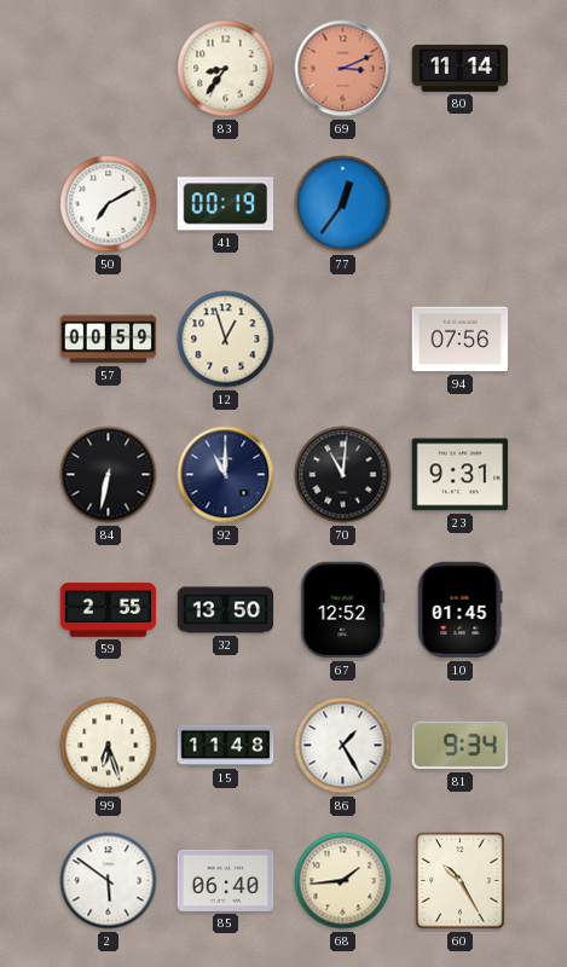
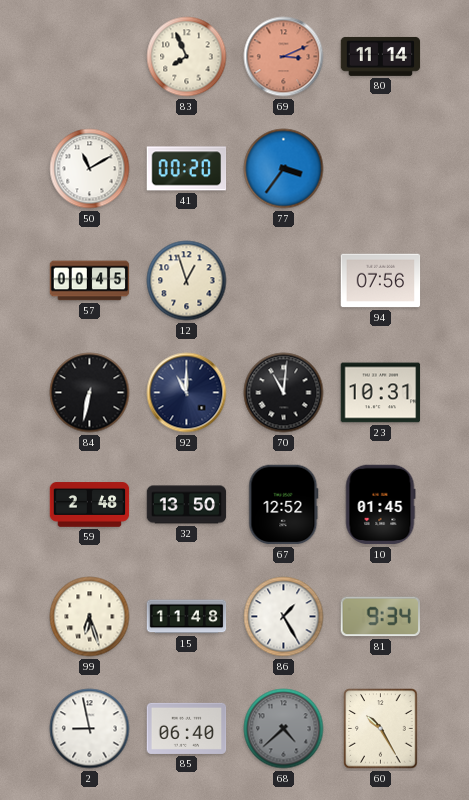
83: 8:36 -> 7:56 (187, 57)
50: 7:10 -> 11:10 (90, 169)
41: 00:19 -> 00:20 (187, 169)
77: 12:36 -> 3:36 (284, 169)
57: 00:59 -> 00:45 (90, 281)
23: 9:31 -> 10:31 (381, 393)
59: 2:55 -> 2:48 (90, 505)
2: 5:51 -> 8:58 (90, 729)
68: 1:44 -> 4:38 (284, 729)
68 dial: cream -> grey (284, 729)
